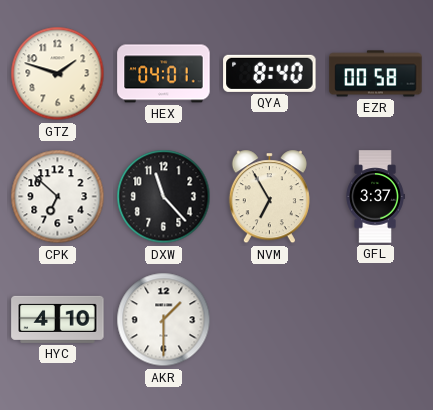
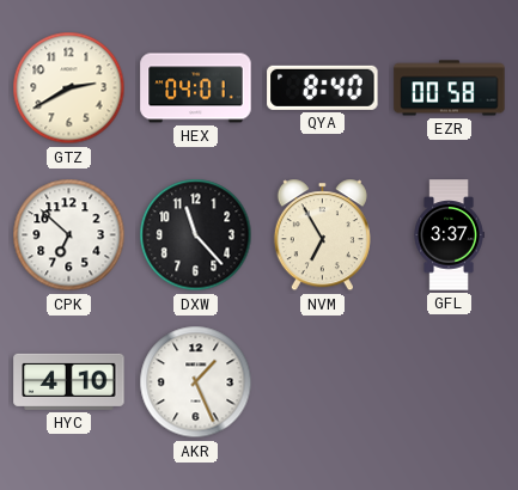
GTZ: 1:48 -> 2:40 (69, 88)
AKR: 1:30 -> 1:26 (196, 382)
